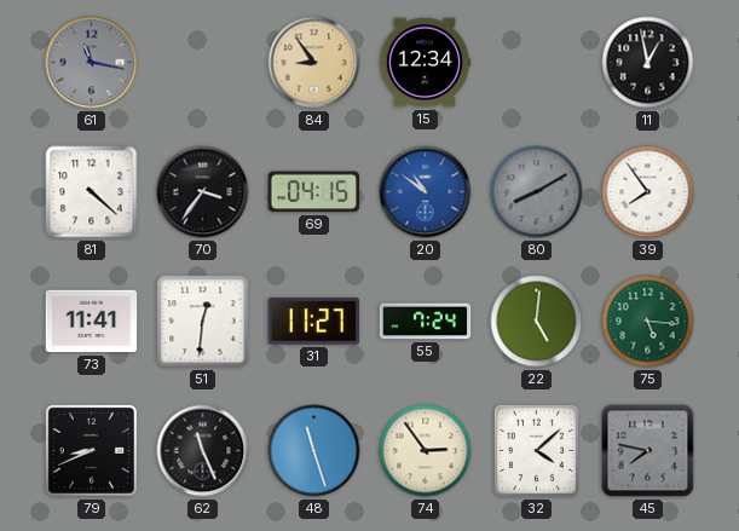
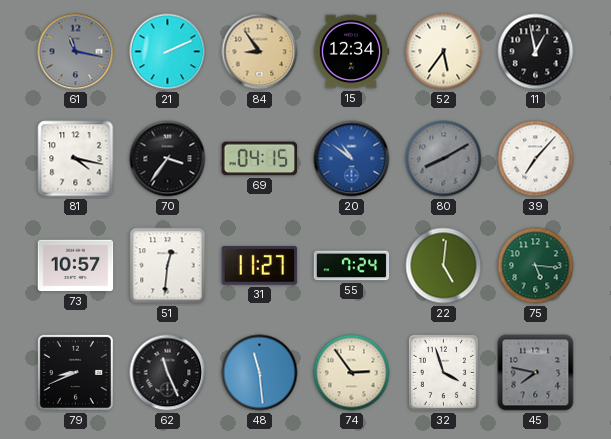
21: none -> 2:11 (168, 52)
52: none -> 5:36 (444, 52)
81: 4:22 -> 4:17 (76, 159)
39: 7:54 -> 7:07 (536, 159)
73: 11:41 -> 10:57 (76, 266)
48: 11:27 -> 11:29 (260, 373)
32: 4:08 -> 3:57 (443, 372)
